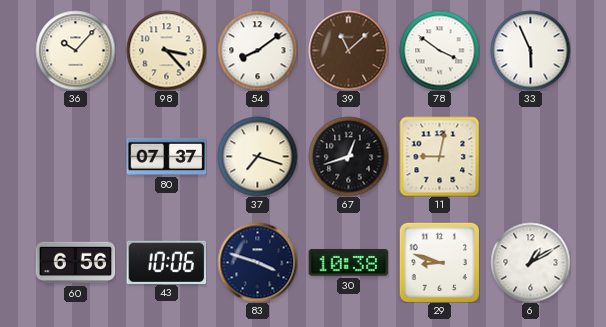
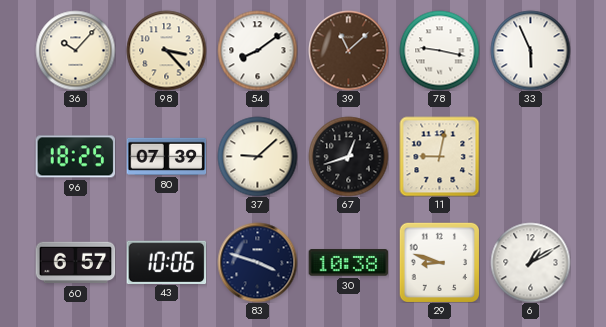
78: 3:51 -> 9:17 (439, 50)
96: none -> 18:25 (75, 157)
80: 07:37 -> 07:39 (166, 156)
37: 7:18 -> 9:08 (257, 156)
60: 6:56 -> 6:57 (75, 263)
